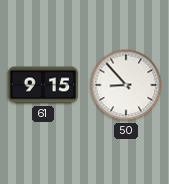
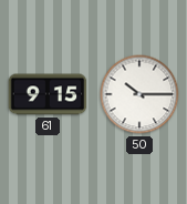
50: 8:53 -> 10:15 (139, 94)
